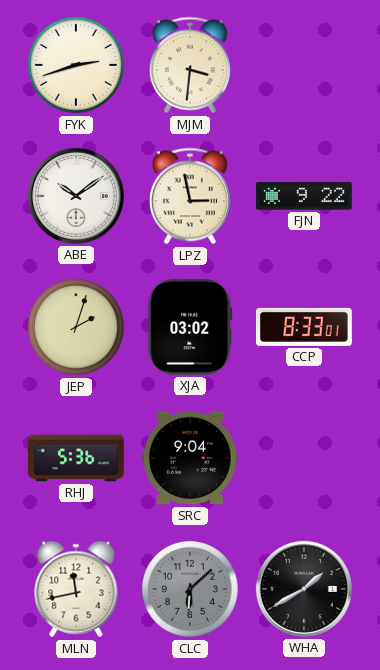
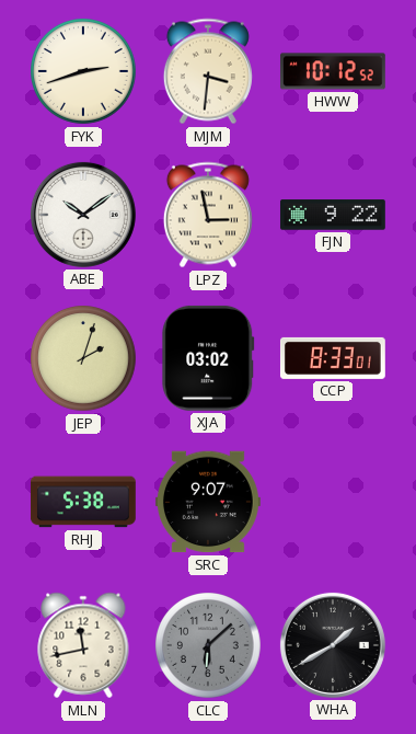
HWW: none -> 10:12 (333, 71)
RHJ: 5:36 -> 5:38 (83, 502)
SRC: 9:04 -> 9:07 (208, 502)
